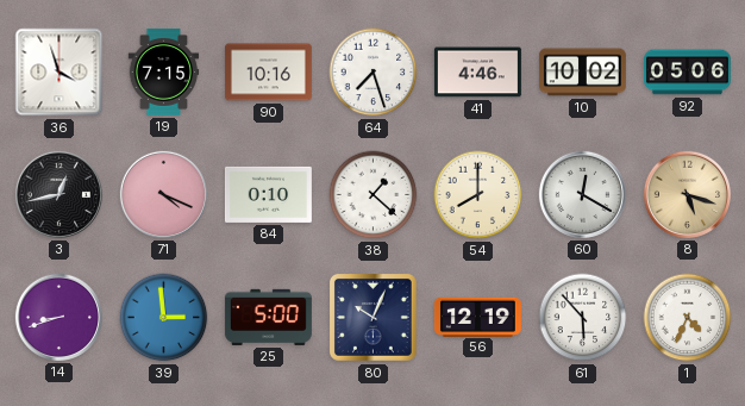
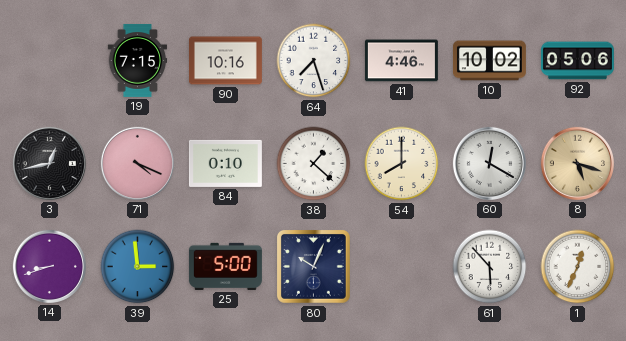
36: 3:57 -> none (60, 73)
56: 12:19 -> none (477, 317)
1: 4:34 -> 12:34 (578, 267)
